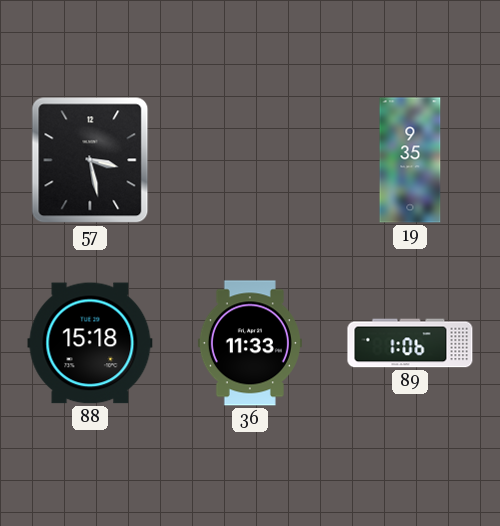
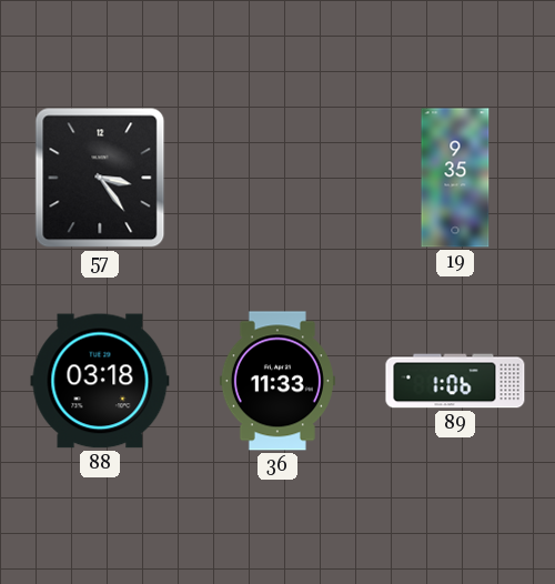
57: 3:28 -> 3:24 (100, 178)
88: 15:18 -> 03:18 (100, 381)
